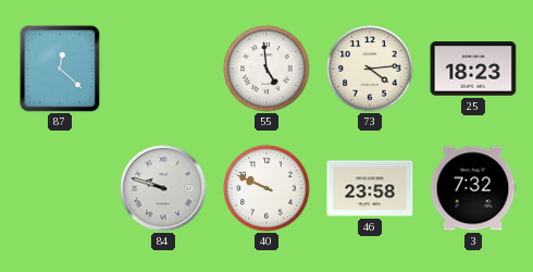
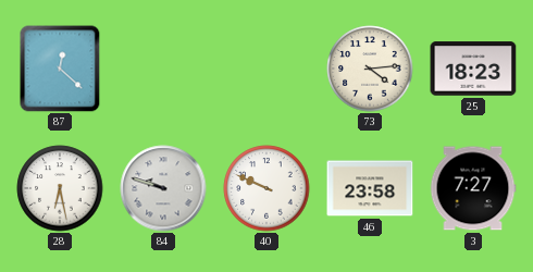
55: 4:59 -> none (266, 69)
28: none -> 6:28 (60, 188)
3: 7:32 -> 7:27 (473, 188)
